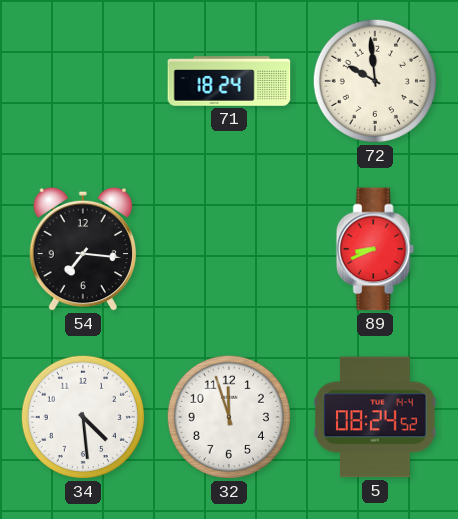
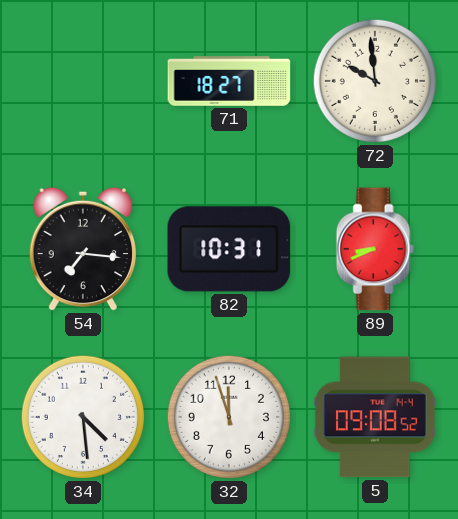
71: 18:24 -> 18:27 (229, 81)
82: none -> 10:31 (229, 249)
5: 08:24 -> 09:08 (376, 417)
